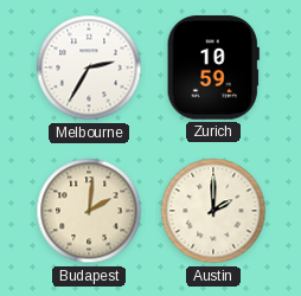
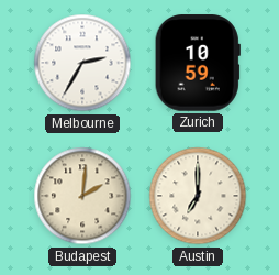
Austin: 2:00 -> 7:00 (198, 196)
